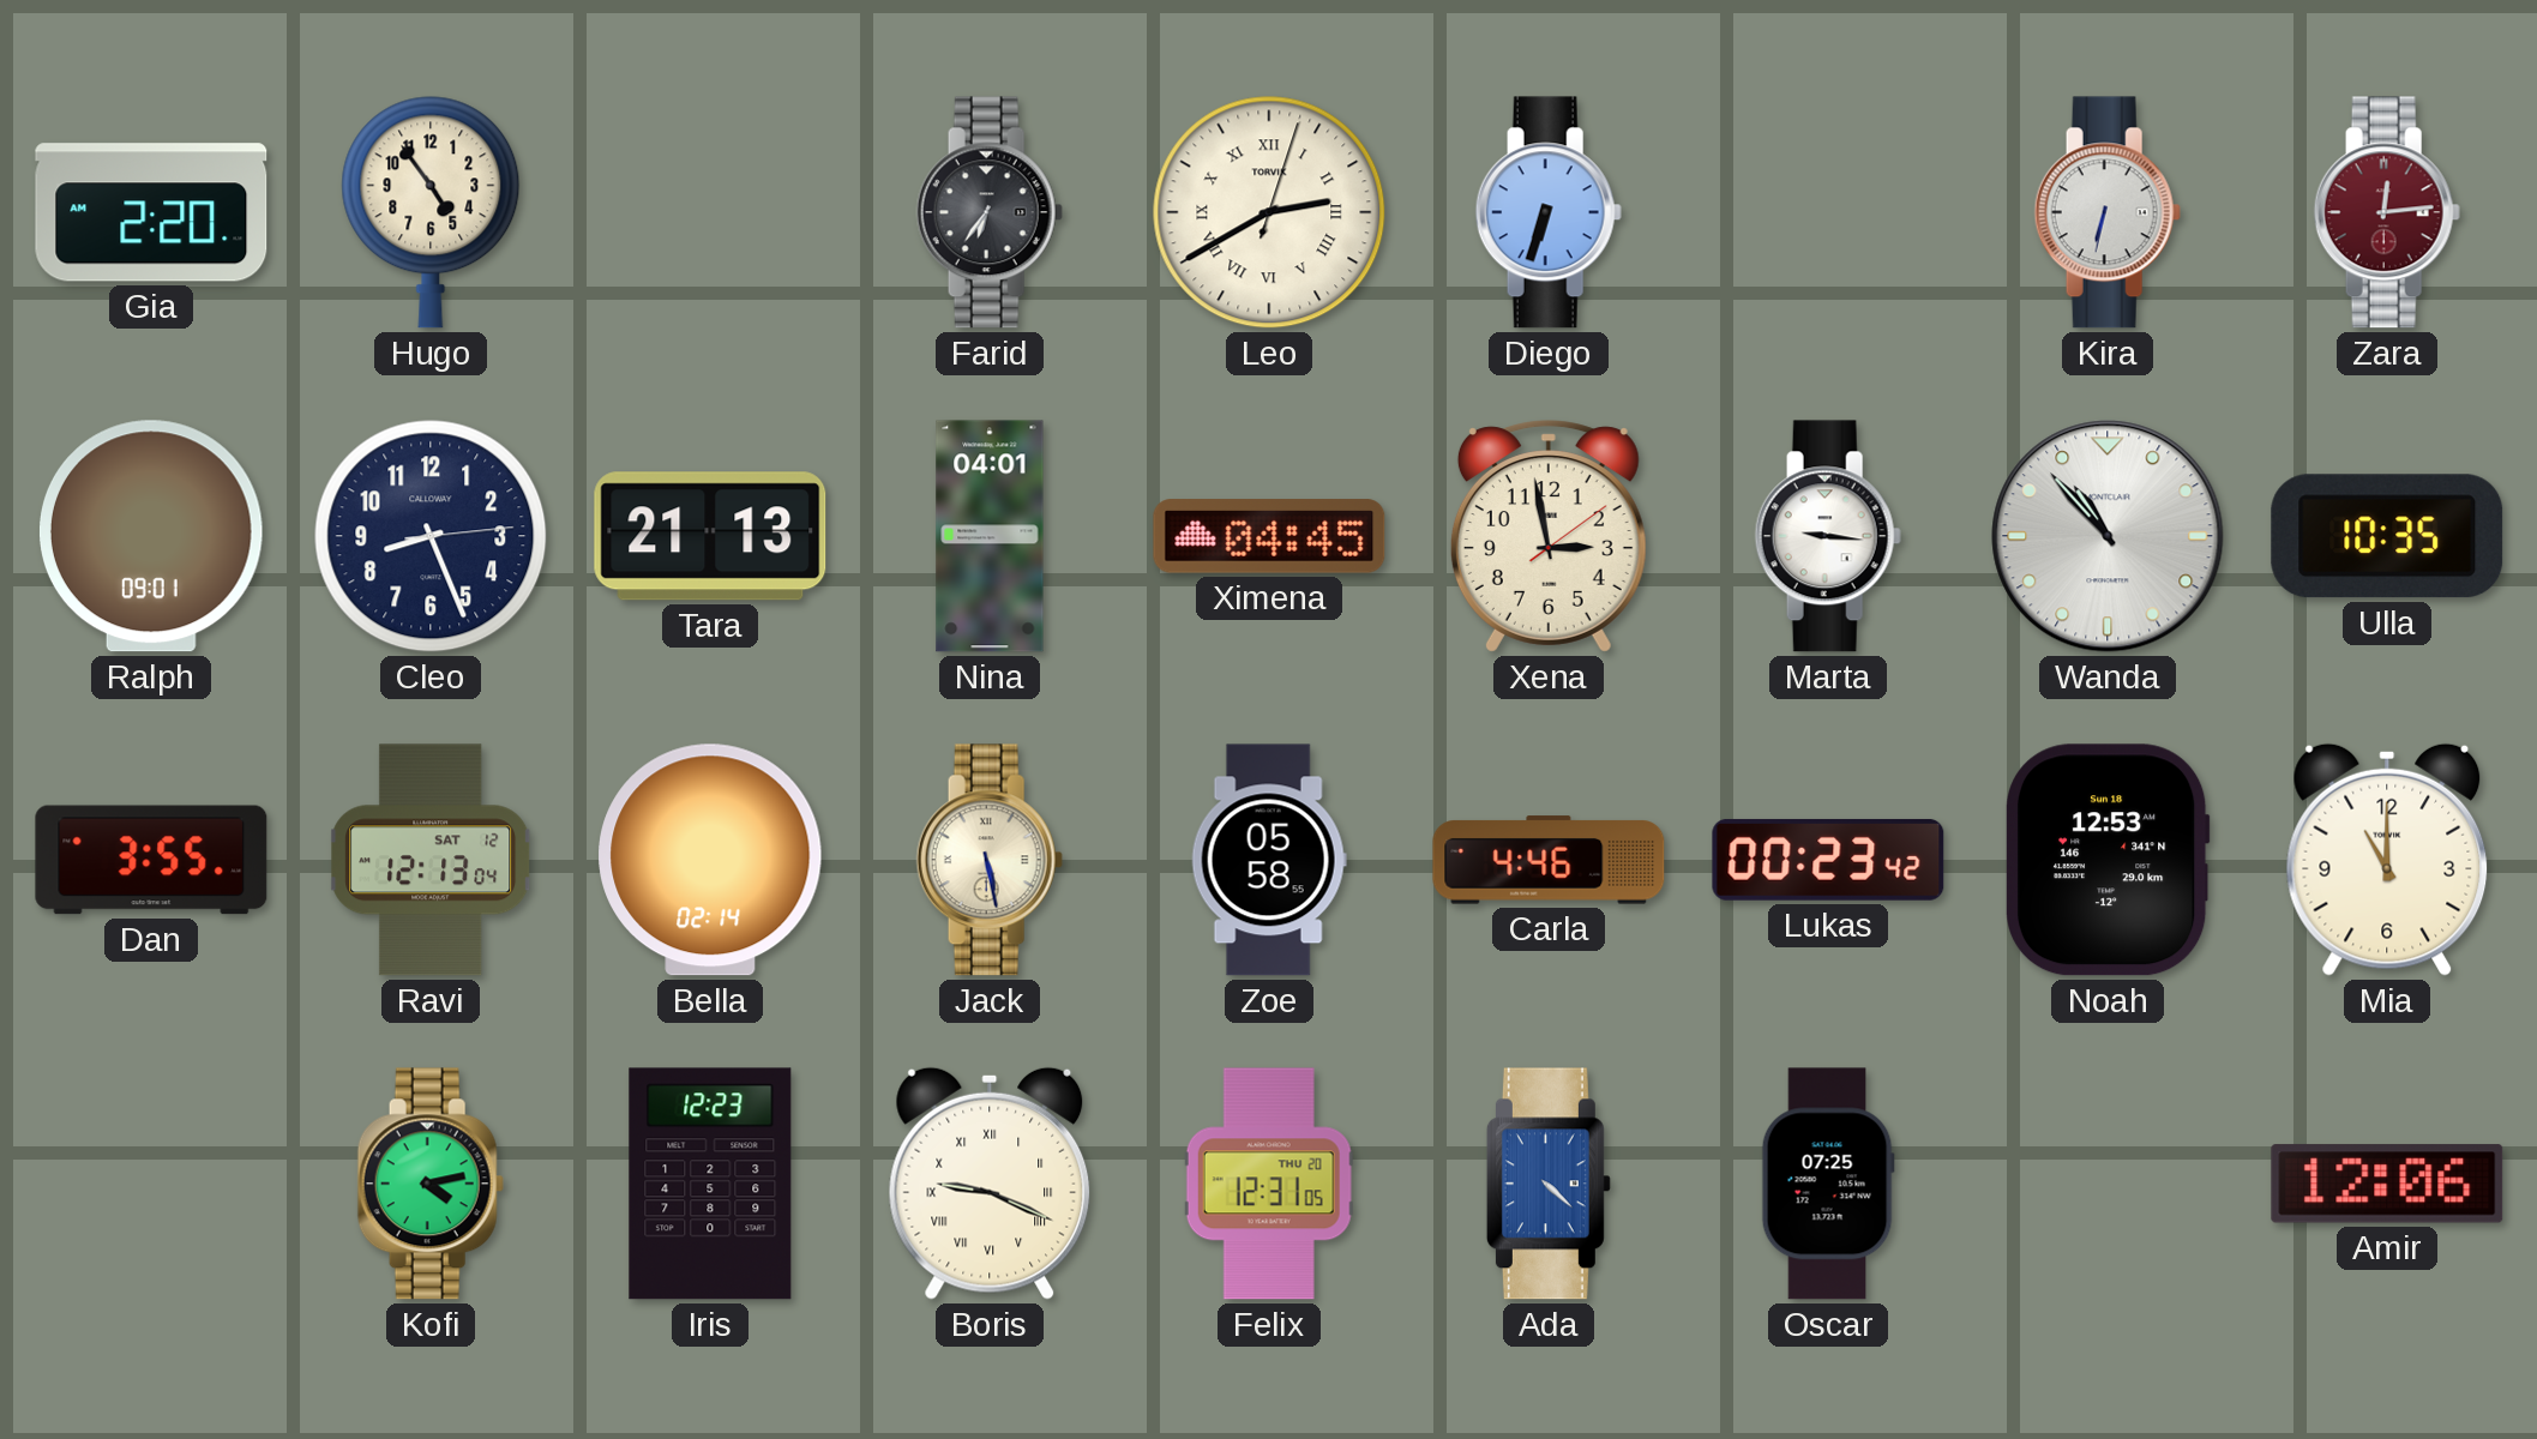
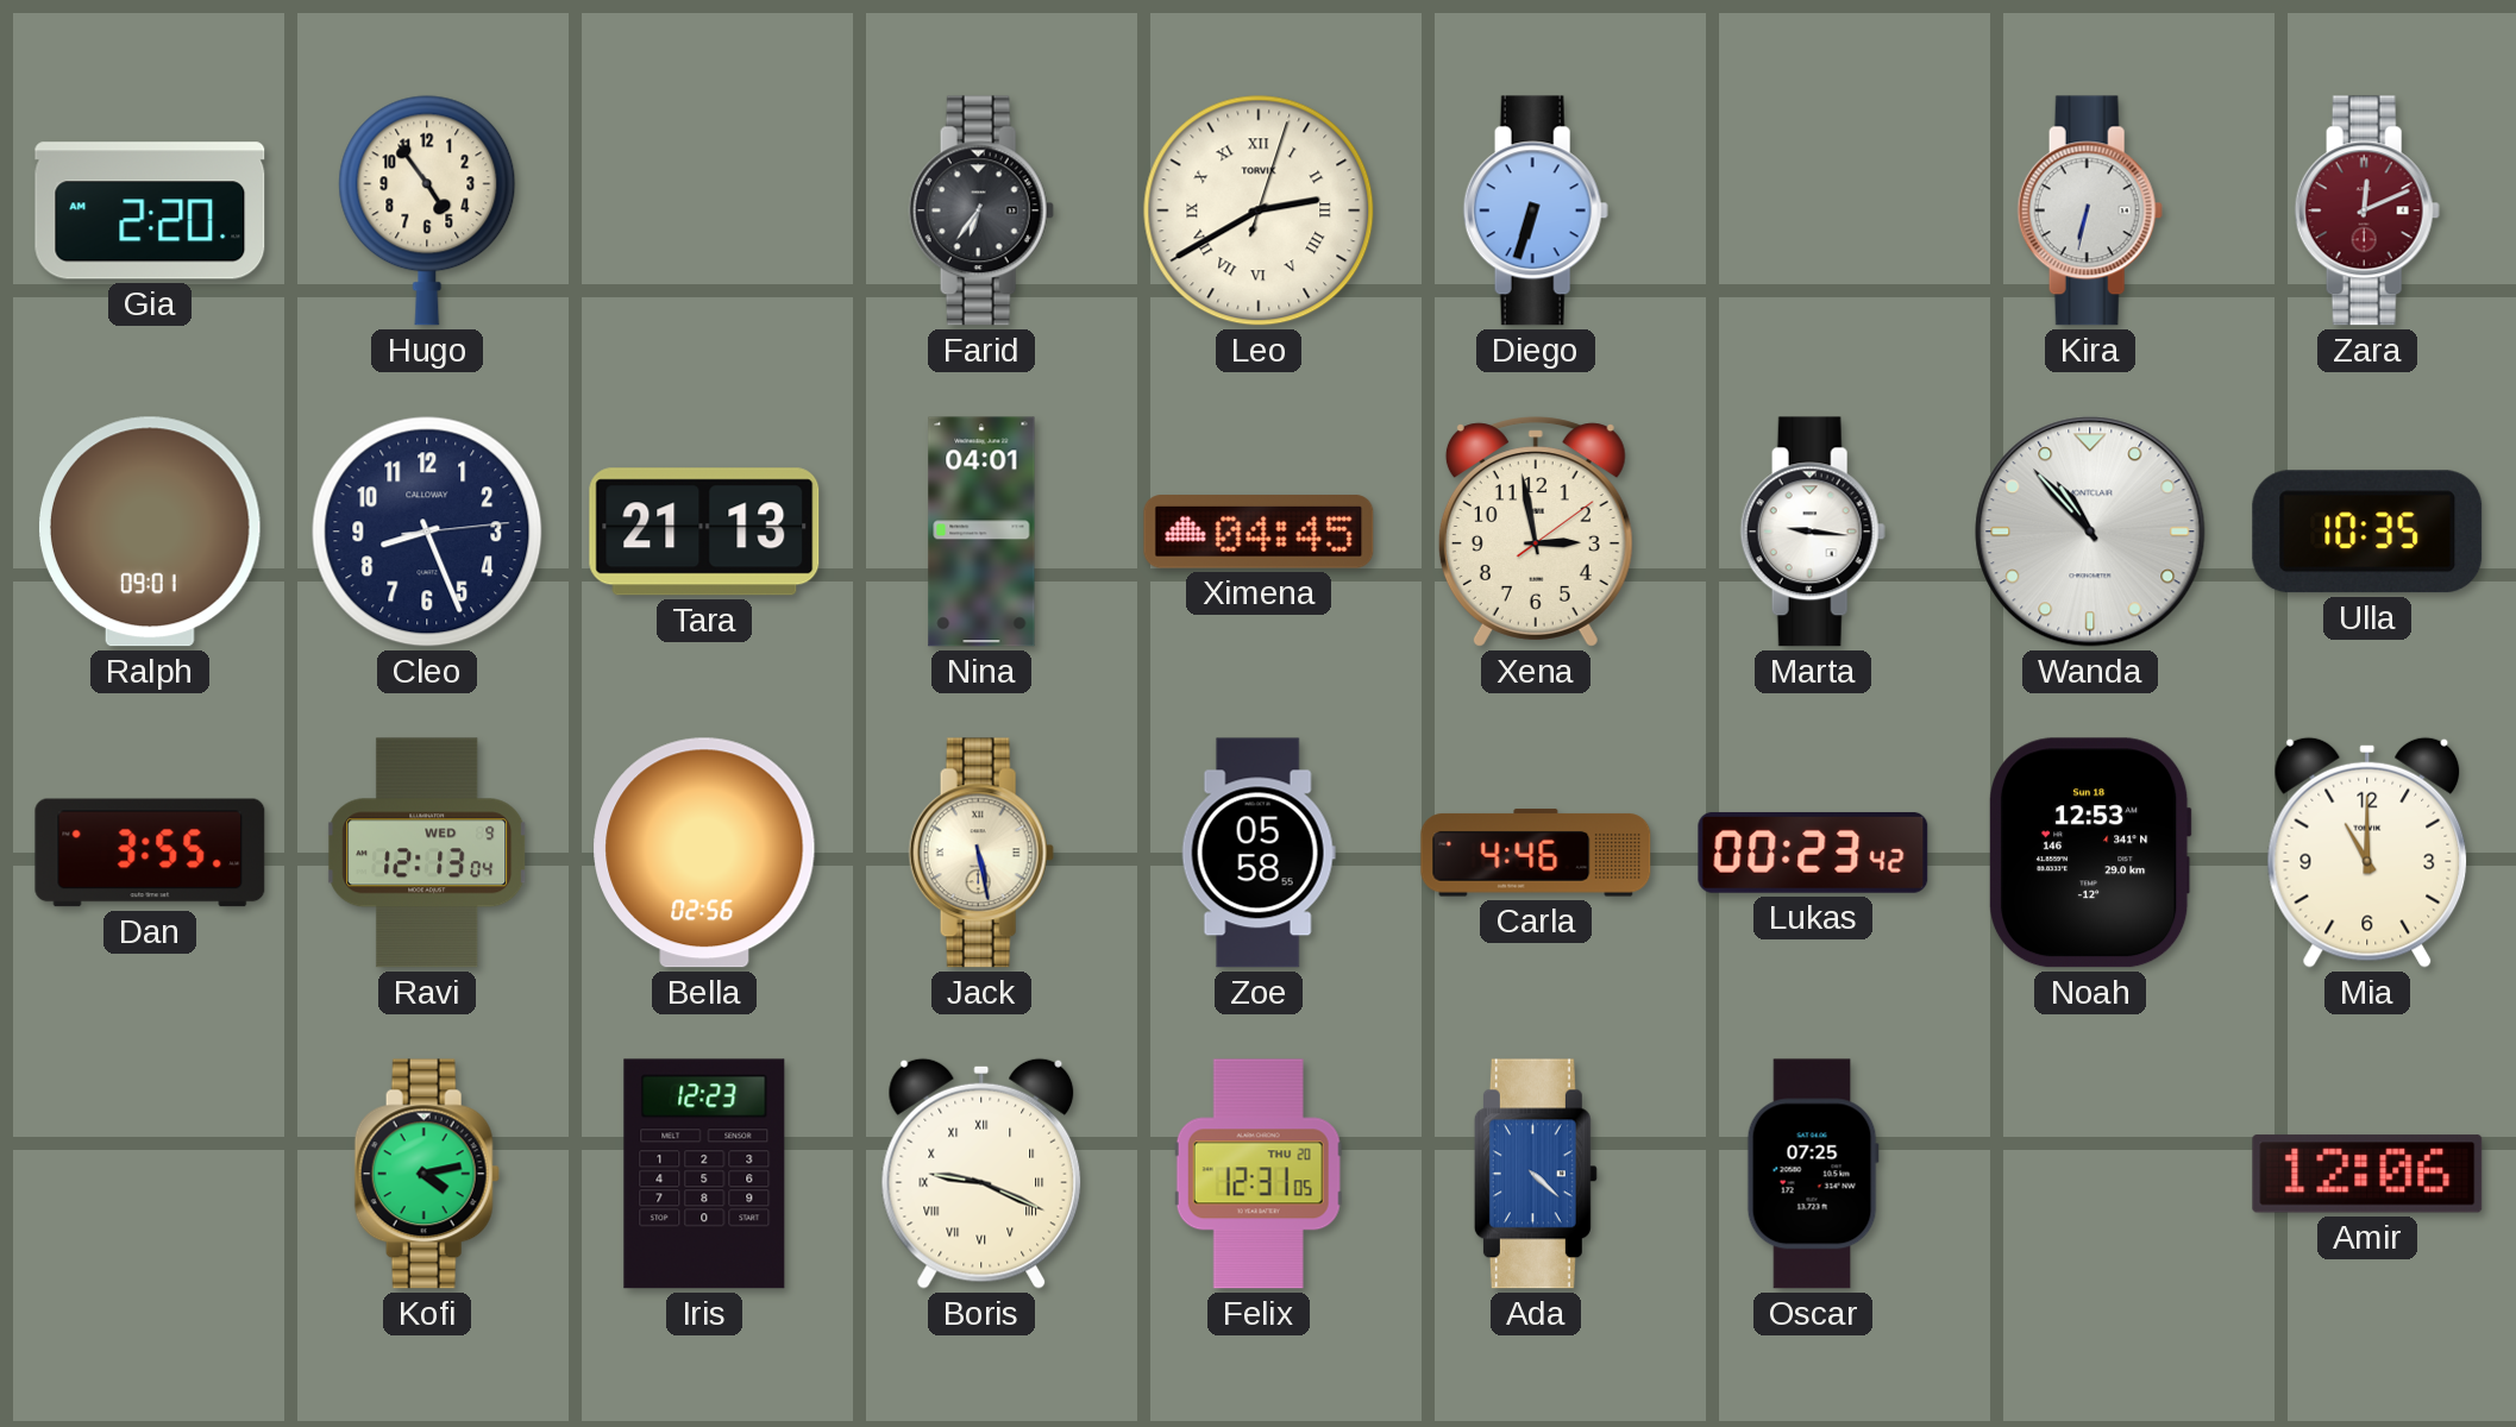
Zara: 12:14 -> 12:11 (2367, 210)
Ravi date: SAT 12 -> WED 9 (428, 853)
Bella: 02:14 -> 02:56 (704, 853)
